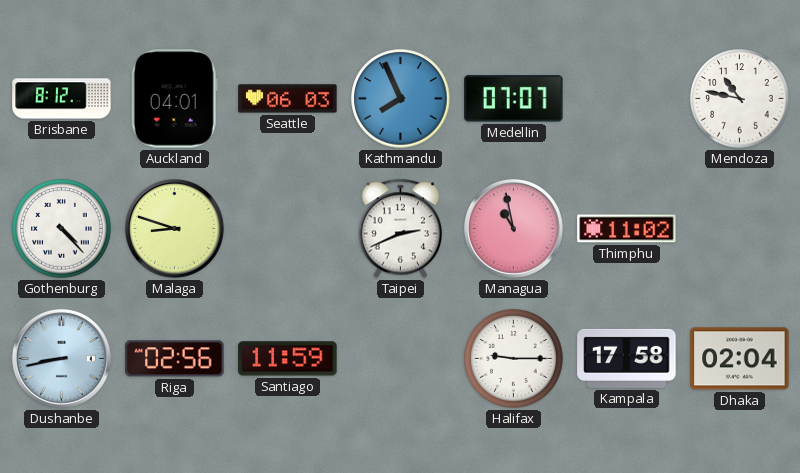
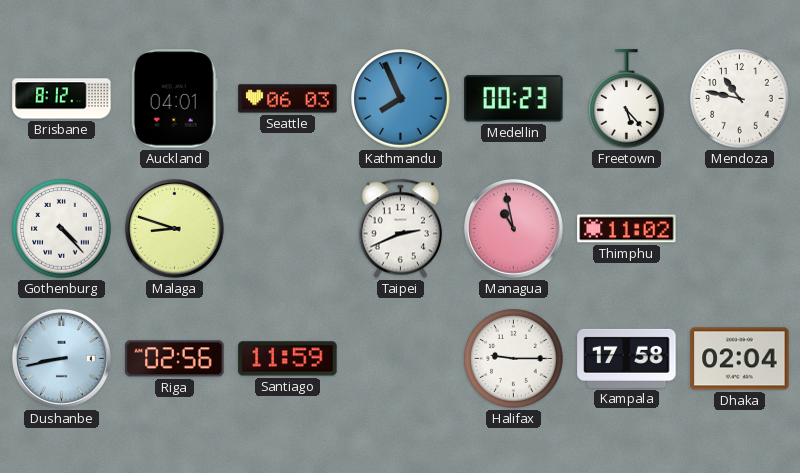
Medellin: 07:07 -> 00:23 (514, 99)
Freetown: none -> 5:23 (627, 99)
